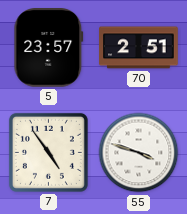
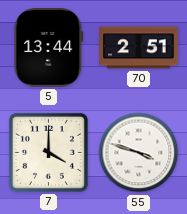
5: 23:57 -> 13:44 (49, 48)
7: 4:54 -> 4:00 (48, 152)
